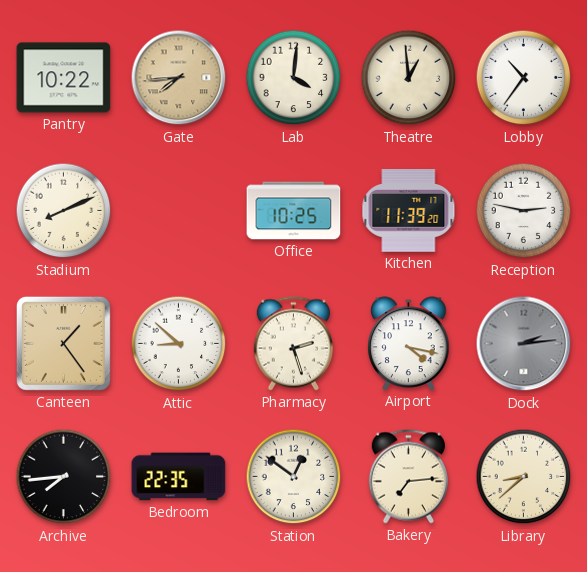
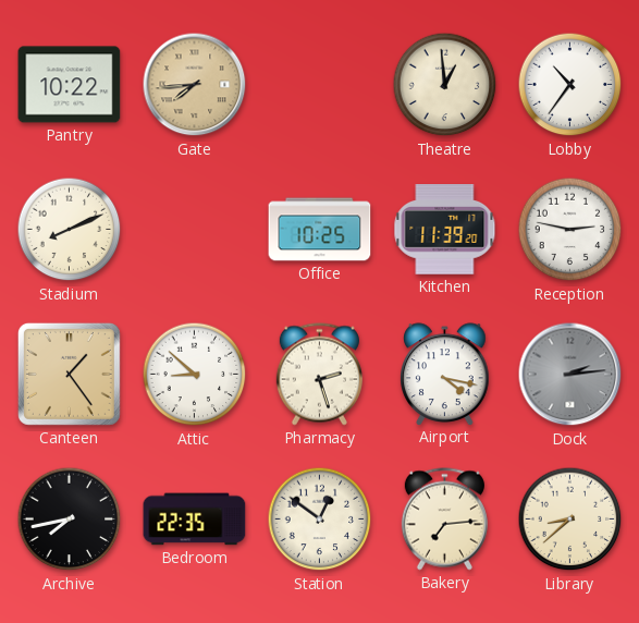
Lab: 4:01 -> none (294, 78)
Archive: 7:44 -> 7:43 (70, 520)
